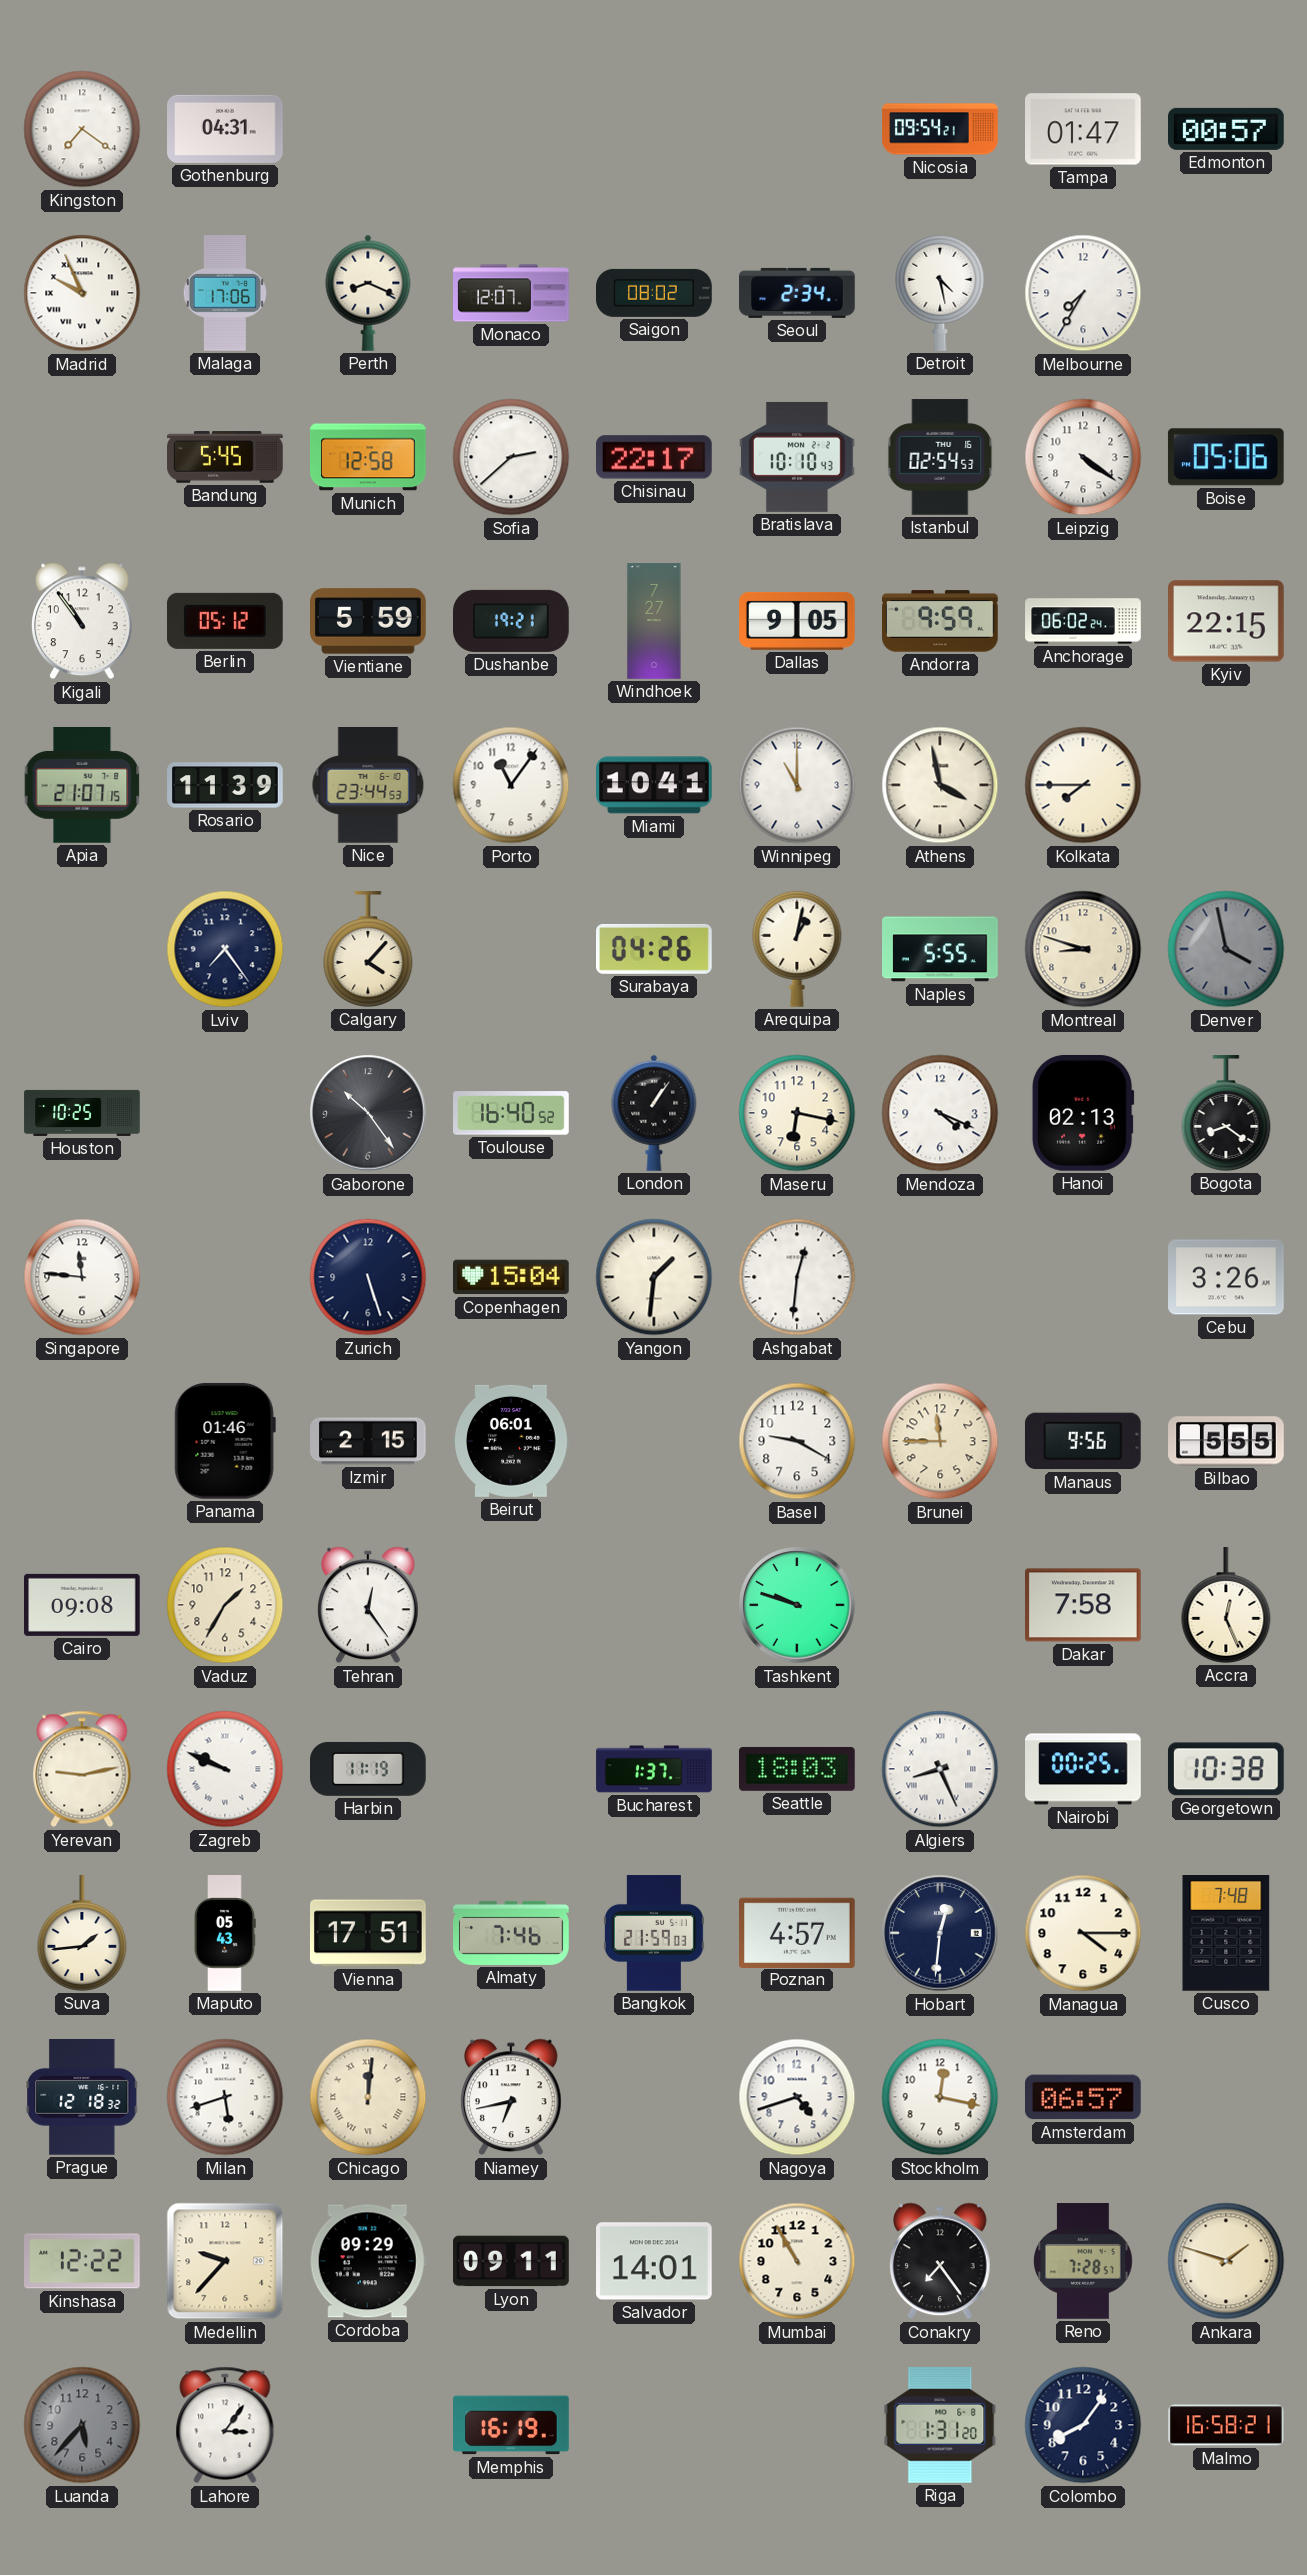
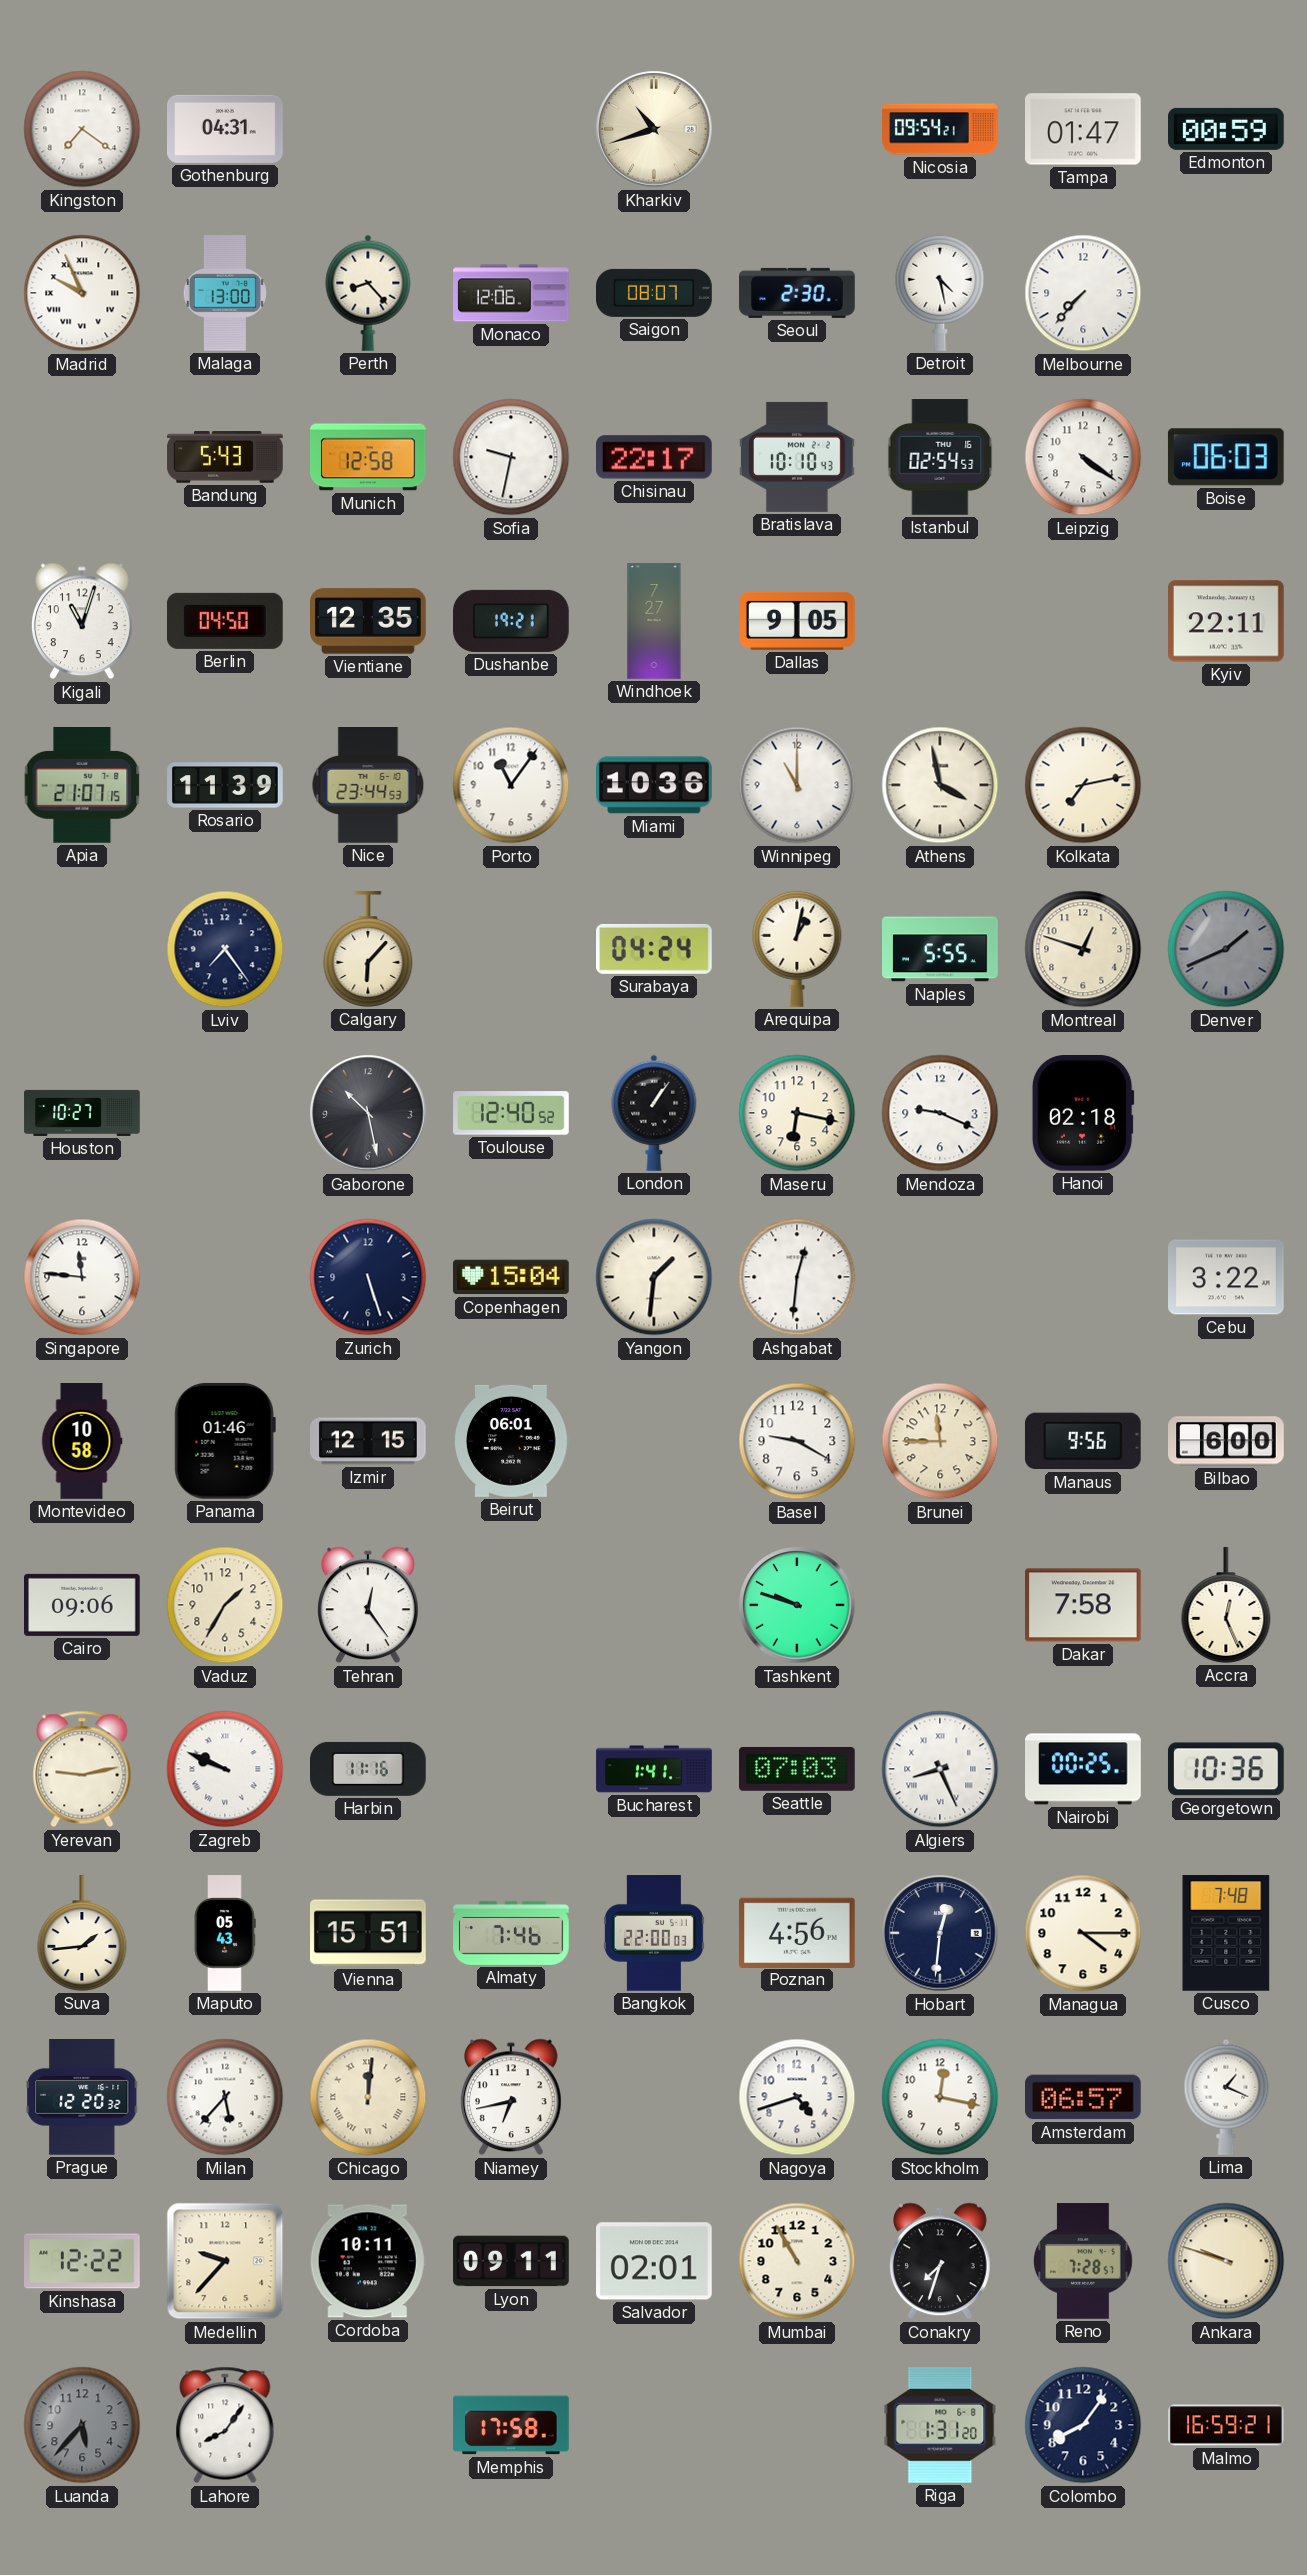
Kharkiv: none -> 10:42 (654, 129)
Edmonton: 00:57 -> 00:59 (1227, 129)
Malaga: 17:06 -> 13:00 (225, 293)
Perth: 8:19 -> 8:23 (368, 293)
Monaco: 12:07 -> 12:06 (511, 293)
Saigon: 08:02 -> 08:07 (655, 293)
Seoul: 2:34 -> 2:30 (797, 293)
Melbourne: 7:35 -> 7:37 (1083, 293)
Bandung: 5:45 -> 5:43 (225, 457)
Sofia: 2:38 -> 9:32 (511, 457)
Boise: 05:06 -> 06:03 (1226, 457)
Kigali: 10:54 -> 11:03 (83, 621)
Berlin: 05:12 -> 04:50 (225, 621)
Vientiane: 5:59 -> 12:35 (368, 621)
Andorra: 9:59 -> none (941, 621)
Anchorage: 06:02 -> none (1083, 621)
Kyiv: 22:15 -> 22:11 (1227, 621)
Miami: 10:41 -> 10:36 (655, 785)
Kolkata: 7:45 -> 7:13 (1083, 785)
Calgary: 4:07 -> 6:07 (368, 949)
Surabaya: 04:26 -> 04:24 (655, 949)
Montreal: 8:48 -> 12:48 (1083, 949)
Denver: 3:58 -> 1:41 (1226, 949)
Houston: 10:25 -> 10:27 (82, 1113)
Gaborone: 10:24 -> 10:28 (368, 1113)
Toulouse: 16:40 -> 12:40 (511, 1113)
Mendoza: 4:19 -> 9:19 (940, 1113)
Hanoi: 02:13 -> 02:18 (1083, 1113)
Bogota: 8:21 -> none (1226, 1113)
Cebu: 3:26 -> 3:22 (1227, 1277)
Montevideo: none -> 10:58 (82, 1441)
Izmir: 2:15 -> 12:15 (369, 1441)
Bilbao: 5:55 -> 6:00 (1226, 1441)
Cairo: 09:08 -> 09:06 (83, 1605)
Harbin: 11:19 -> 11:16 (369, 1769)
Bucharest: 1:37 -> 1:41 (654, 1769)
Seattle: 18:03 -> 07:03 (798, 1769)
Georgetown: 10:38 -> 10:36 (1226, 1769)
Vienna: 17:51 -> 15:51 (369, 1933)
Bangkok: 21:59 -> 22:00 (654, 1933)
Poznan: 4:57 -> 4:56 (798, 1932)
Prague: 12:18 -> 12:20 (82, 2098)
Milan: 5:42 -> 5:37 (225, 2097)
Lima: none -> 1:19 (1226, 2097)
Cordoba: 09:29 -> 10:11 (368, 2261)
Salvador: 14:01 -> 02:01 (655, 2261)
Conakry: 7:24 -> 7:33 (941, 2261)
Ankara: 1:48 -> 9:48 (1226, 2261)
Lahore: 3:06 -> 8:06 (225, 2425)
Memphis: 16:19 -> 17:58 (512, 2425)
Malmo: 16:58 -> 16:59 (1226, 2425)
